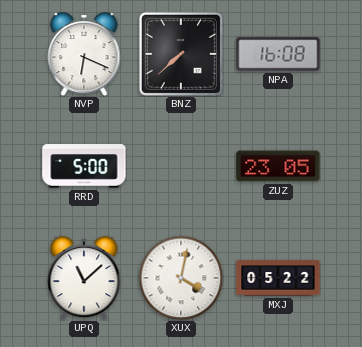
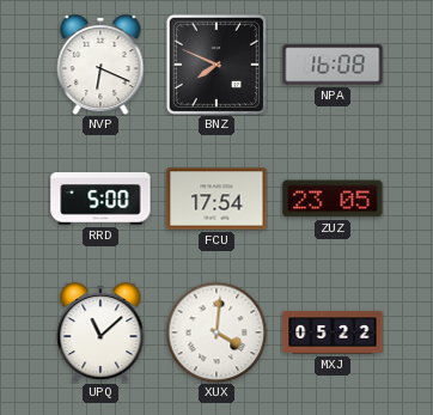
BNZ: 7:38 -> 7:49 (216, 65)
FCU: none -> 17:54 (216, 199)
XUX: 4:02 -> 4:01 (216, 332)
